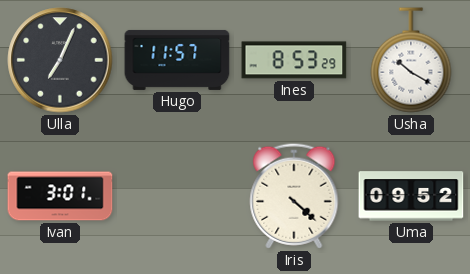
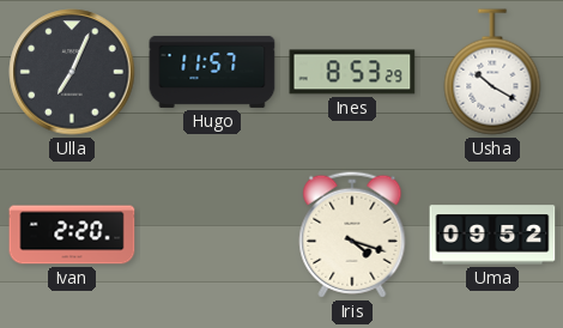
Ivan: 3:01 -> 2:20 (72, 235)
Iris: 4:22 -> 4:18 (352, 235)
